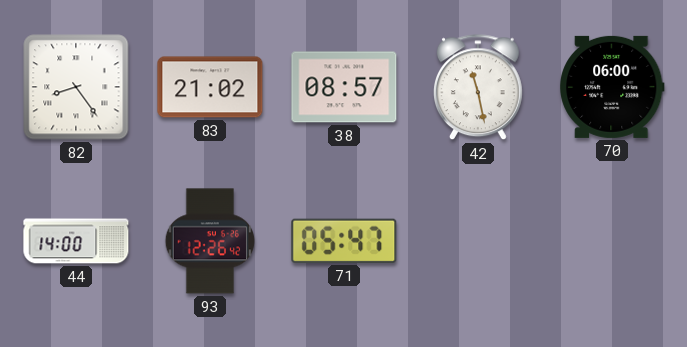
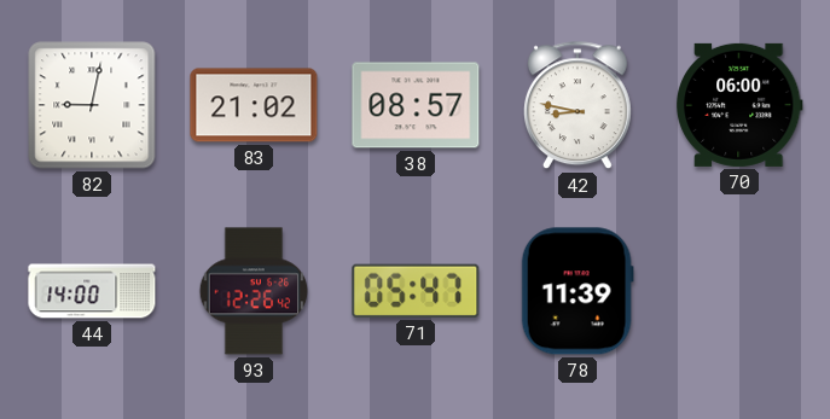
82: 8:24 -> 9:02 (92, 105)
42: 11:28 -> 8:47 (577, 106)
78: none -> 11:39 (577, 291)
